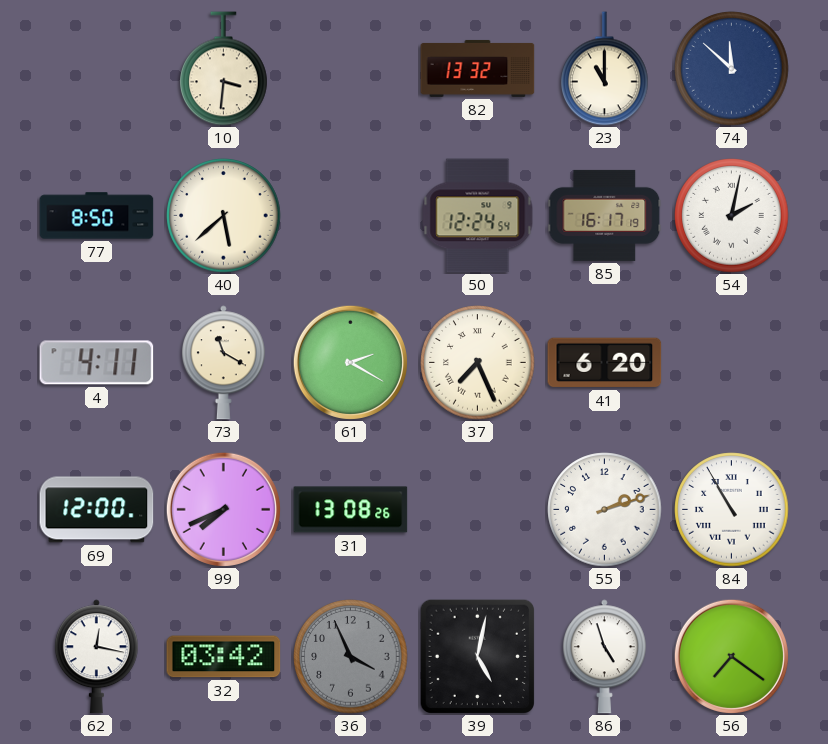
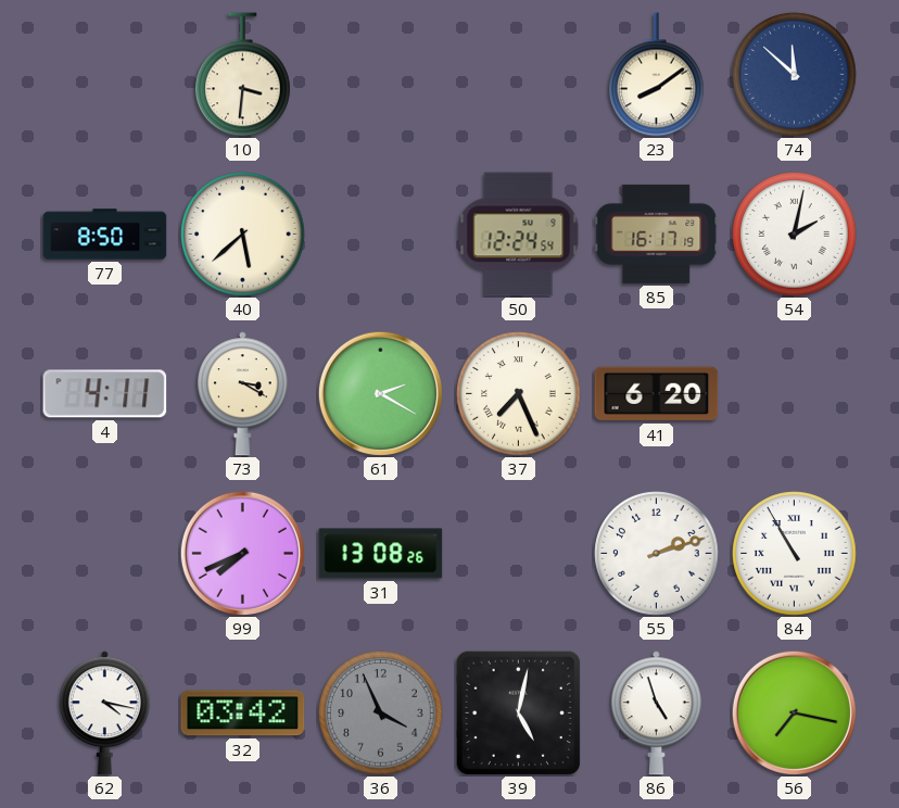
82: 13:32 -> none (478, 68)
23: 11:00 -> 8:09 (657, 75)
73: 11:20 -> 3:20 (242, 394)
69: 12:00 -> none (97, 510)
62: 12:17 -> 4:17 (104, 714)
56: 7:21 -> 7:17 (794, 712)
